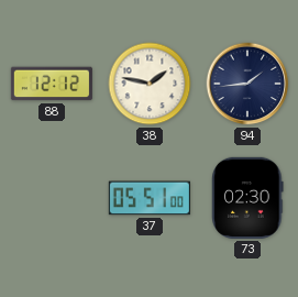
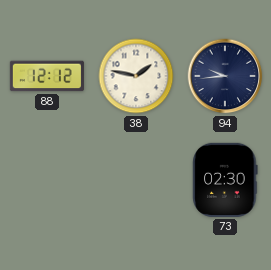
94: 1:44 -> 9:44 (225, 76)
37: 05:51 -> none (150, 198)
